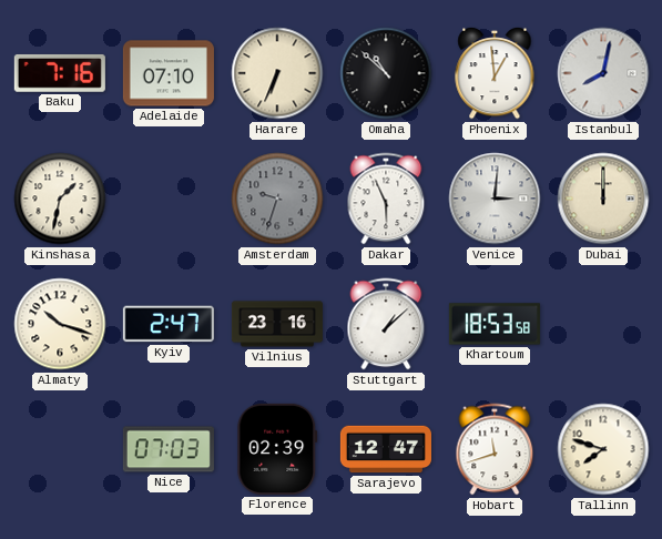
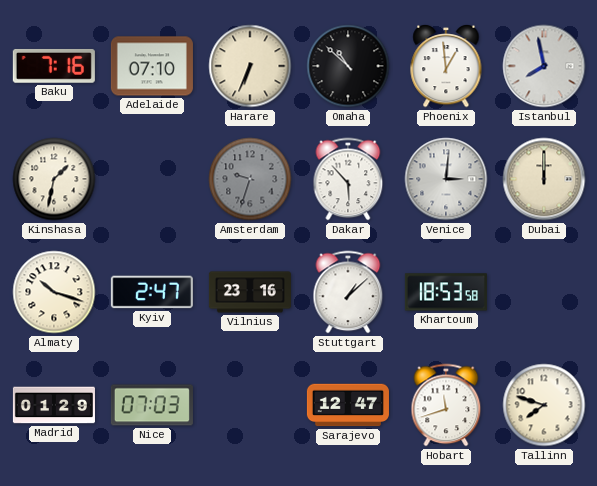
Istanbul: 8:02 -> 7:58 (544, 66)
Dakar: 5:56 -> 5:53 (348, 179)
Madrid: none -> 01:29 (54, 405)
Florence: 02:39 -> none (277, 449)
